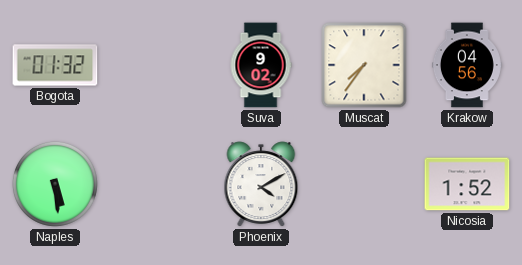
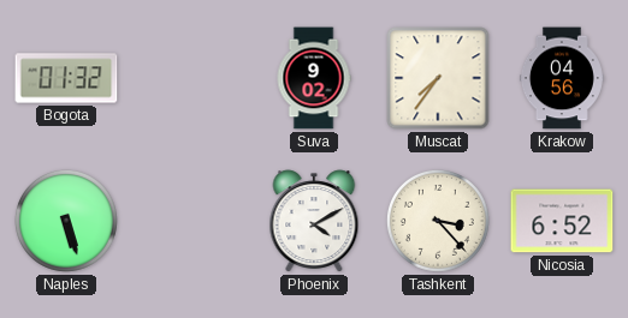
Naples: 5:29 -> 5:27 (66, 221)
Tashkent: none -> 3:23 (438, 221)
Nicosia: 1:52 -> 6:52 (562, 221)
